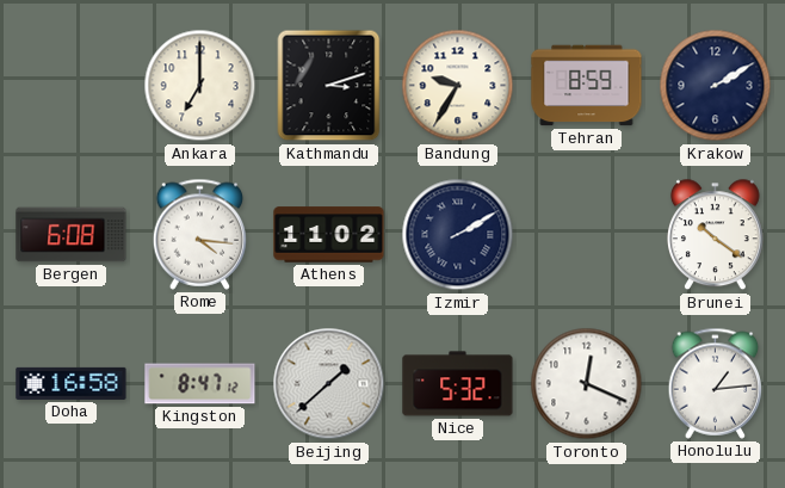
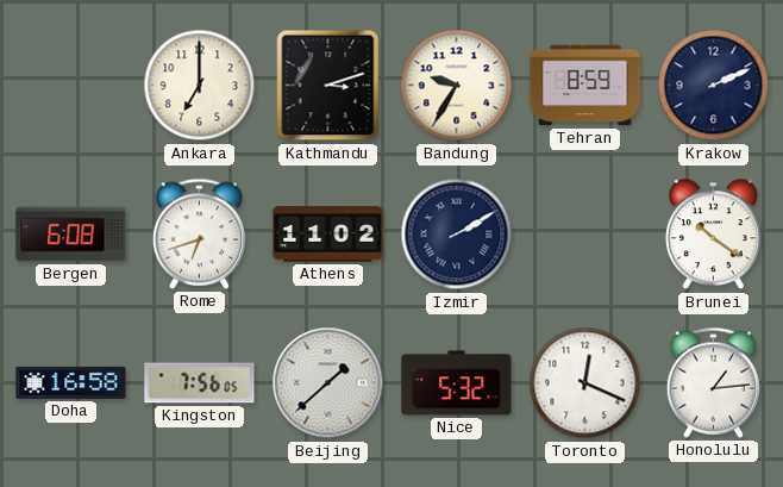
Krakow: 2:10 -> 2:11 (714, 86)
Rome: 4:16 -> 6:42 (200, 233)
Kingston: 8:47 -> 7:56 (200, 383)
